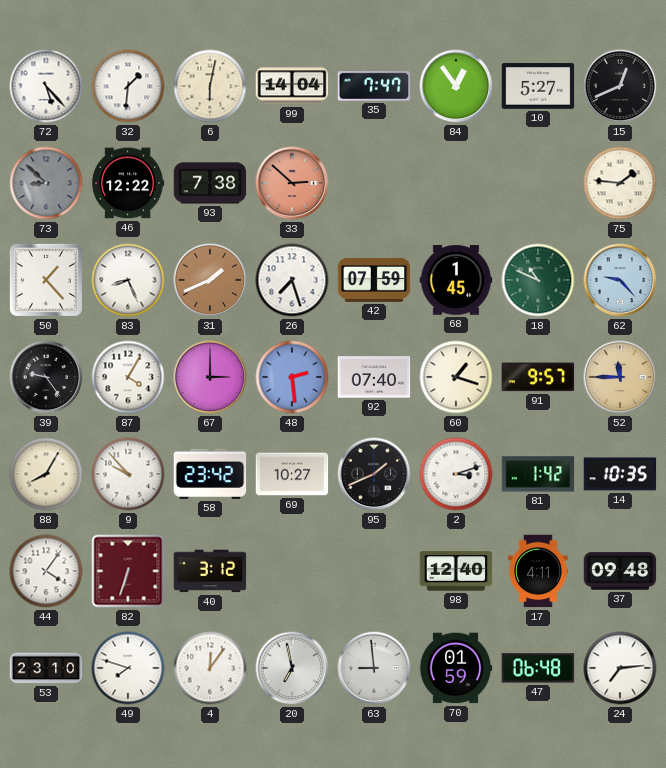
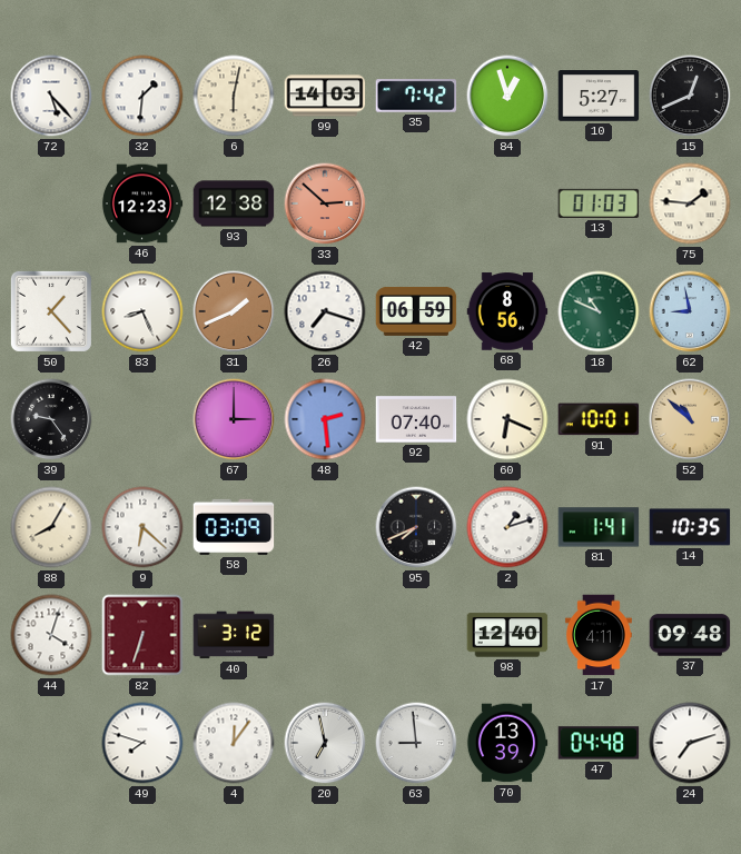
99: 14:04 -> 14:03 (325, 96)
35: 7:47 -> 7:42 (416, 96)
84: 12:54 -> 12:57 (507, 96)
73: 8:52 -> none (46, 183)
46: 12:22 -> 12:23 (142, 203)
93: 7:38 -> 12:38 (234, 203)
13: none -> 01:03 (599, 203)
26: 7:27 -> 7:18 (325, 311)
42: 07:59 -> 06:59 (416, 311)
68: 1:45 -> 8:56 (507, 311)
62: 9:23 -> 8:58 (690, 311)
87: 4:05 -> none (128, 377)
60: 1:18 -> 6:19 (507, 419)
91: 9:57 -> 10:01 (599, 419)
52: 11:45 -> 10:52 (690, 419)
9: 9:53 -> 6:22 (142, 527)
58: 23:42 -> 03:09 (234, 527)
69: 10:27 -> none (292, 474)
95: 1:41 -> 7:41 (416, 527)
2: 3:12 -> 1:12 (507, 527)
81: 1:42 -> 1:41 (599, 527)
44: 4:06 -> 4:03 (51, 635)
53: 23:10 -> none (46, 668)
70: 01:59 -> 13:39 (507, 743)
47: 06:48 -> 04:48 (599, 743)
24: 7:14 -> 7:12 (690, 743)
